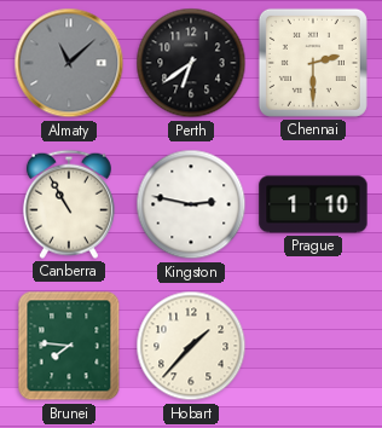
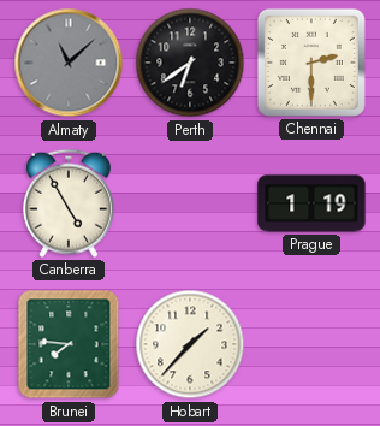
Canberra: 10:55 -> 4:55 (69, 203)
Kingston: 2:47 -> none (191, 204)
Prague: 1:10 -> 1:19 (311, 203)
